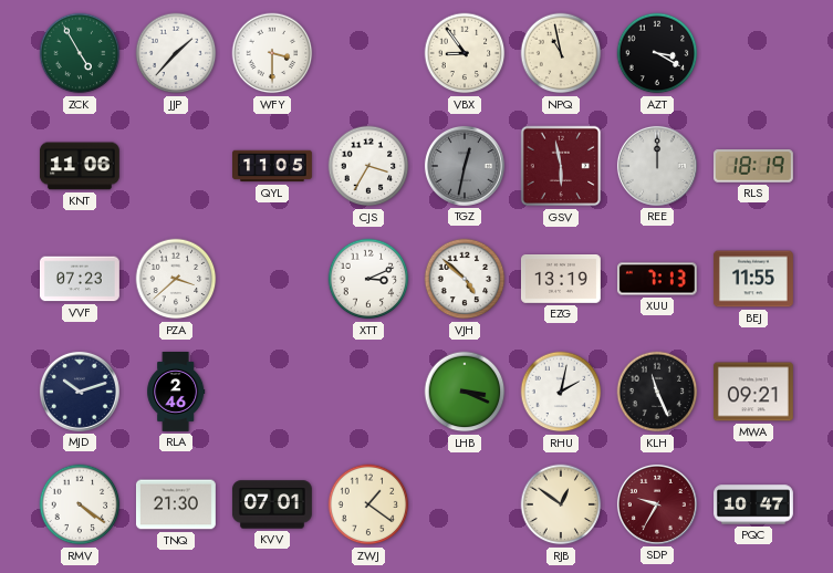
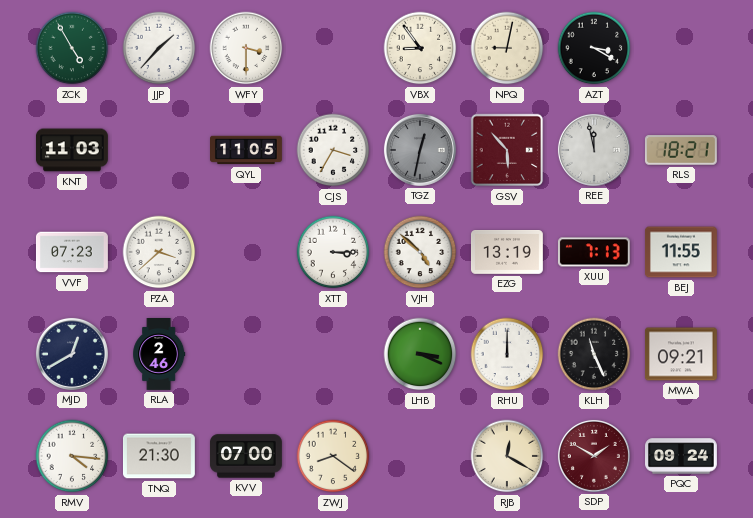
NPQ: 10:58 -> 9:02 (507, 48)
KNT: 11:06 -> 11:03 (72, 150)
GSV: 5:58 -> 5:53 (507, 150)
REE: 12:00 -> 11:58 (594, 150)
RLS: 18:19 -> 18:21 (681, 150)
XTT: 3:11 -> 3:15 (333, 252)
MJD: 10:12 -> 12:40 (72, 354)
RHU: 2:02 -> 12:00 (507, 354)
RMV: 4:21 -> 4:16 (72, 456)
KVV: 07:01 -> 07:00 (246, 456)
ZWJ: 1:21 -> 8:21 (333, 456)
RJB: 12:51 -> 12:20 (507, 456)
SDP: 9:35 -> 1:50 (594, 456)
PQC: 10:47 -> 09:24 (682, 456)
